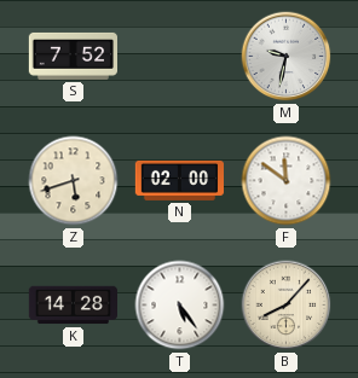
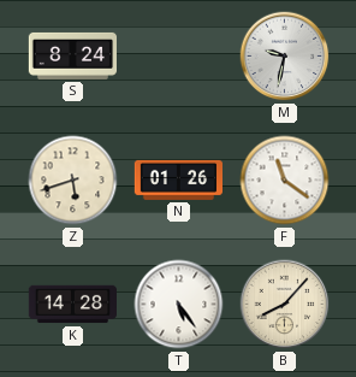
S: 7:52 -> 8:24 (72, 55)
N: 02:00 -> 01:26 (178, 179)
F: 11:51 -> 11:21 (285, 181)
